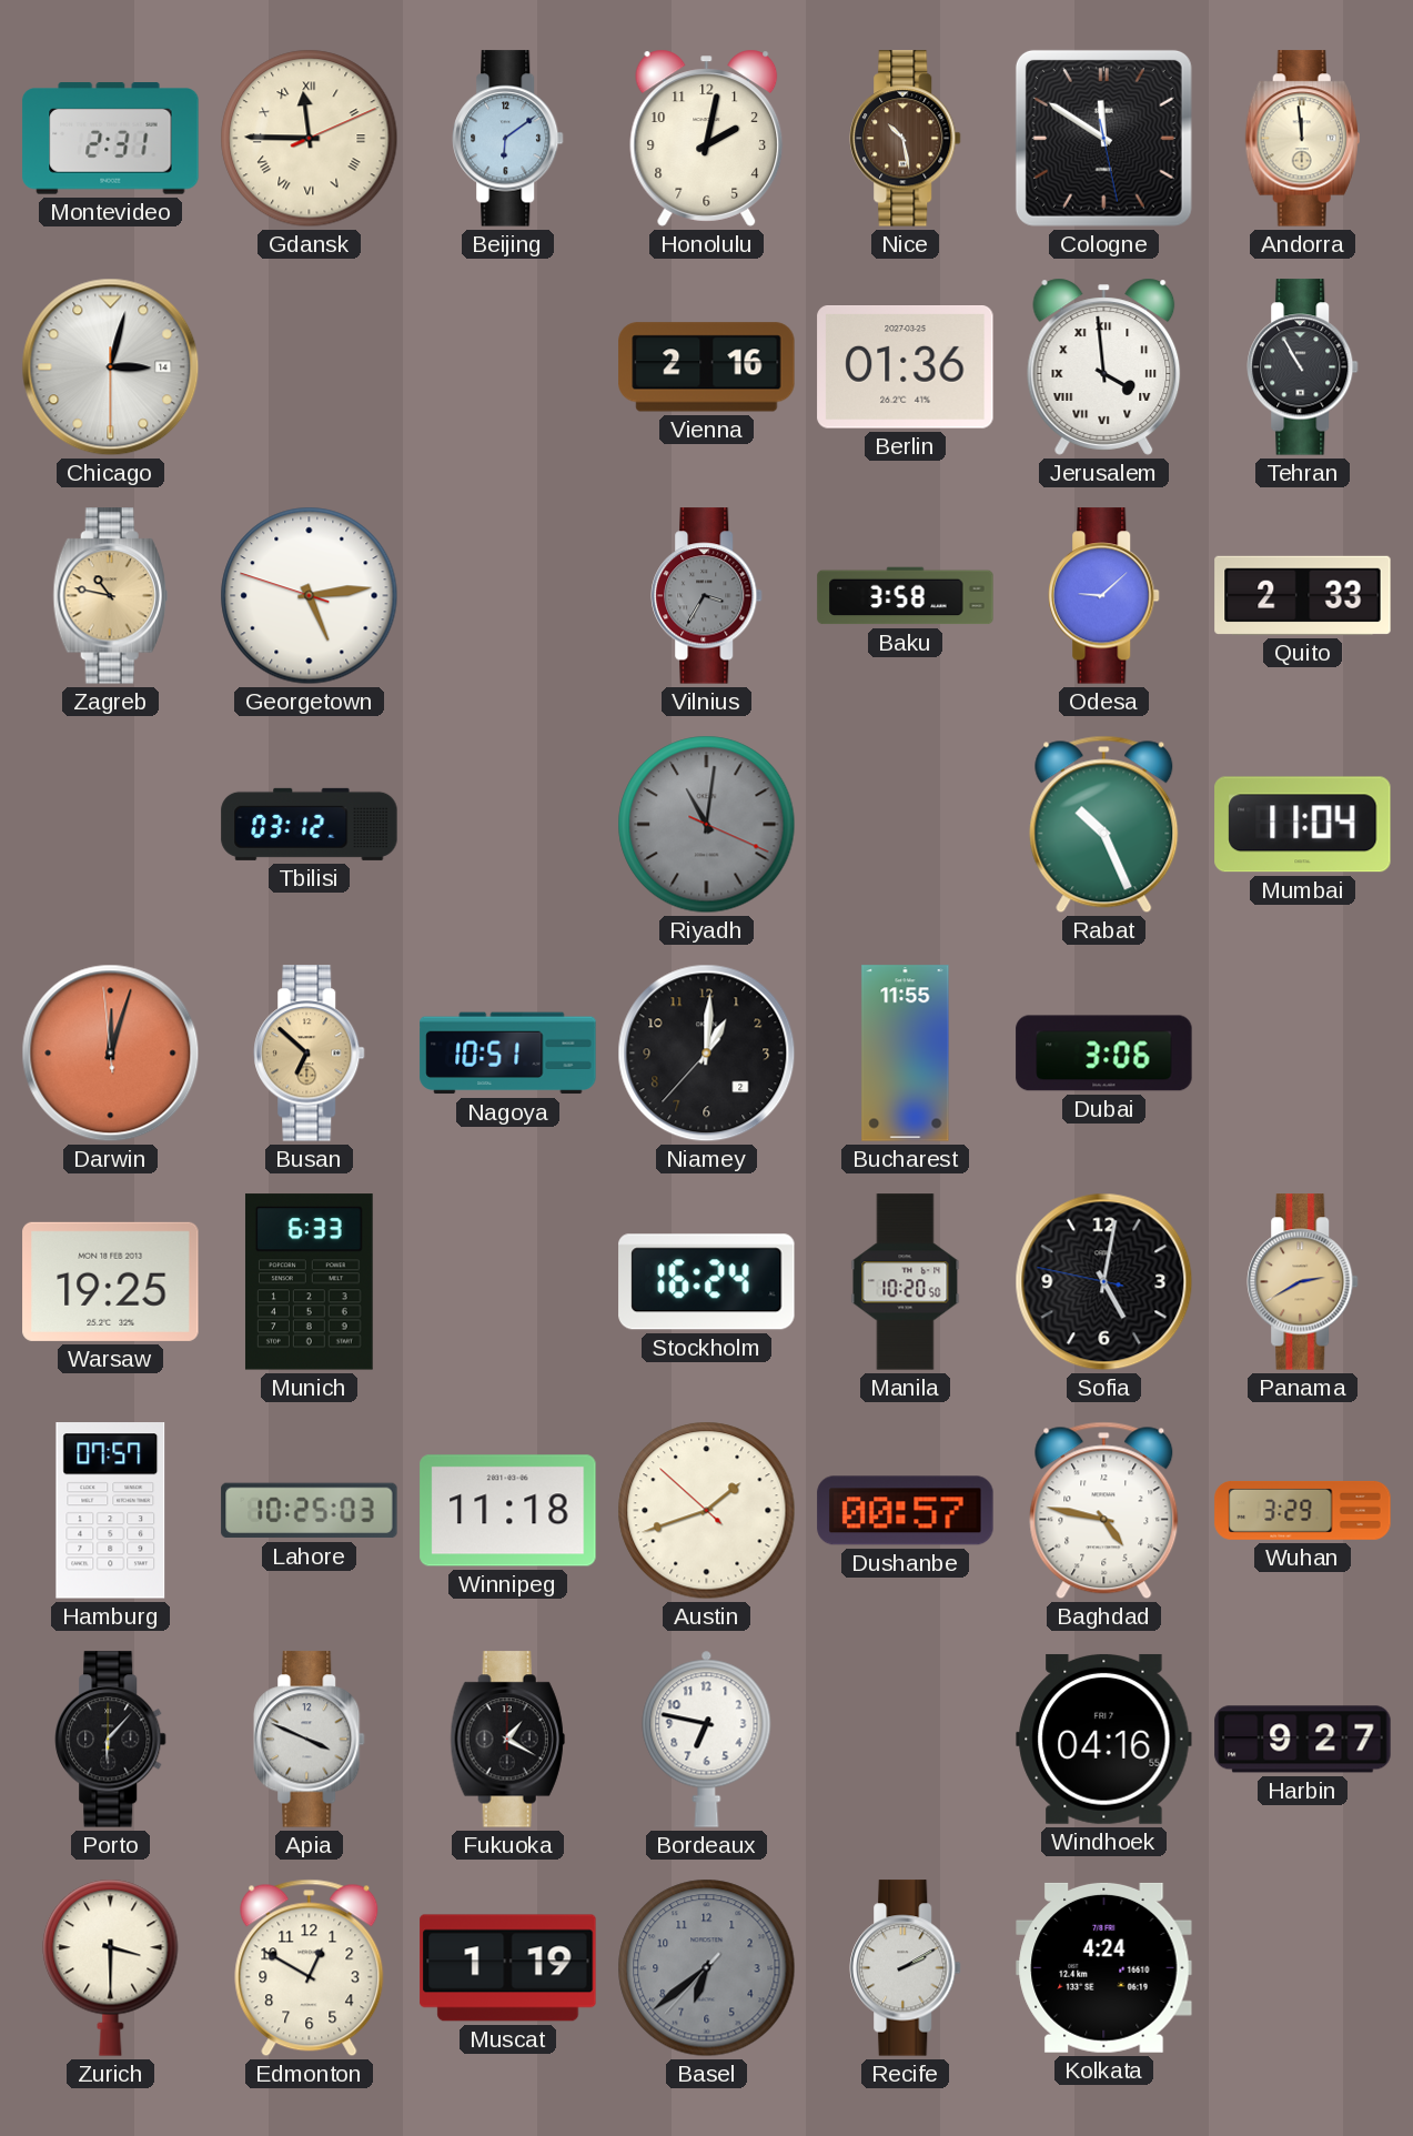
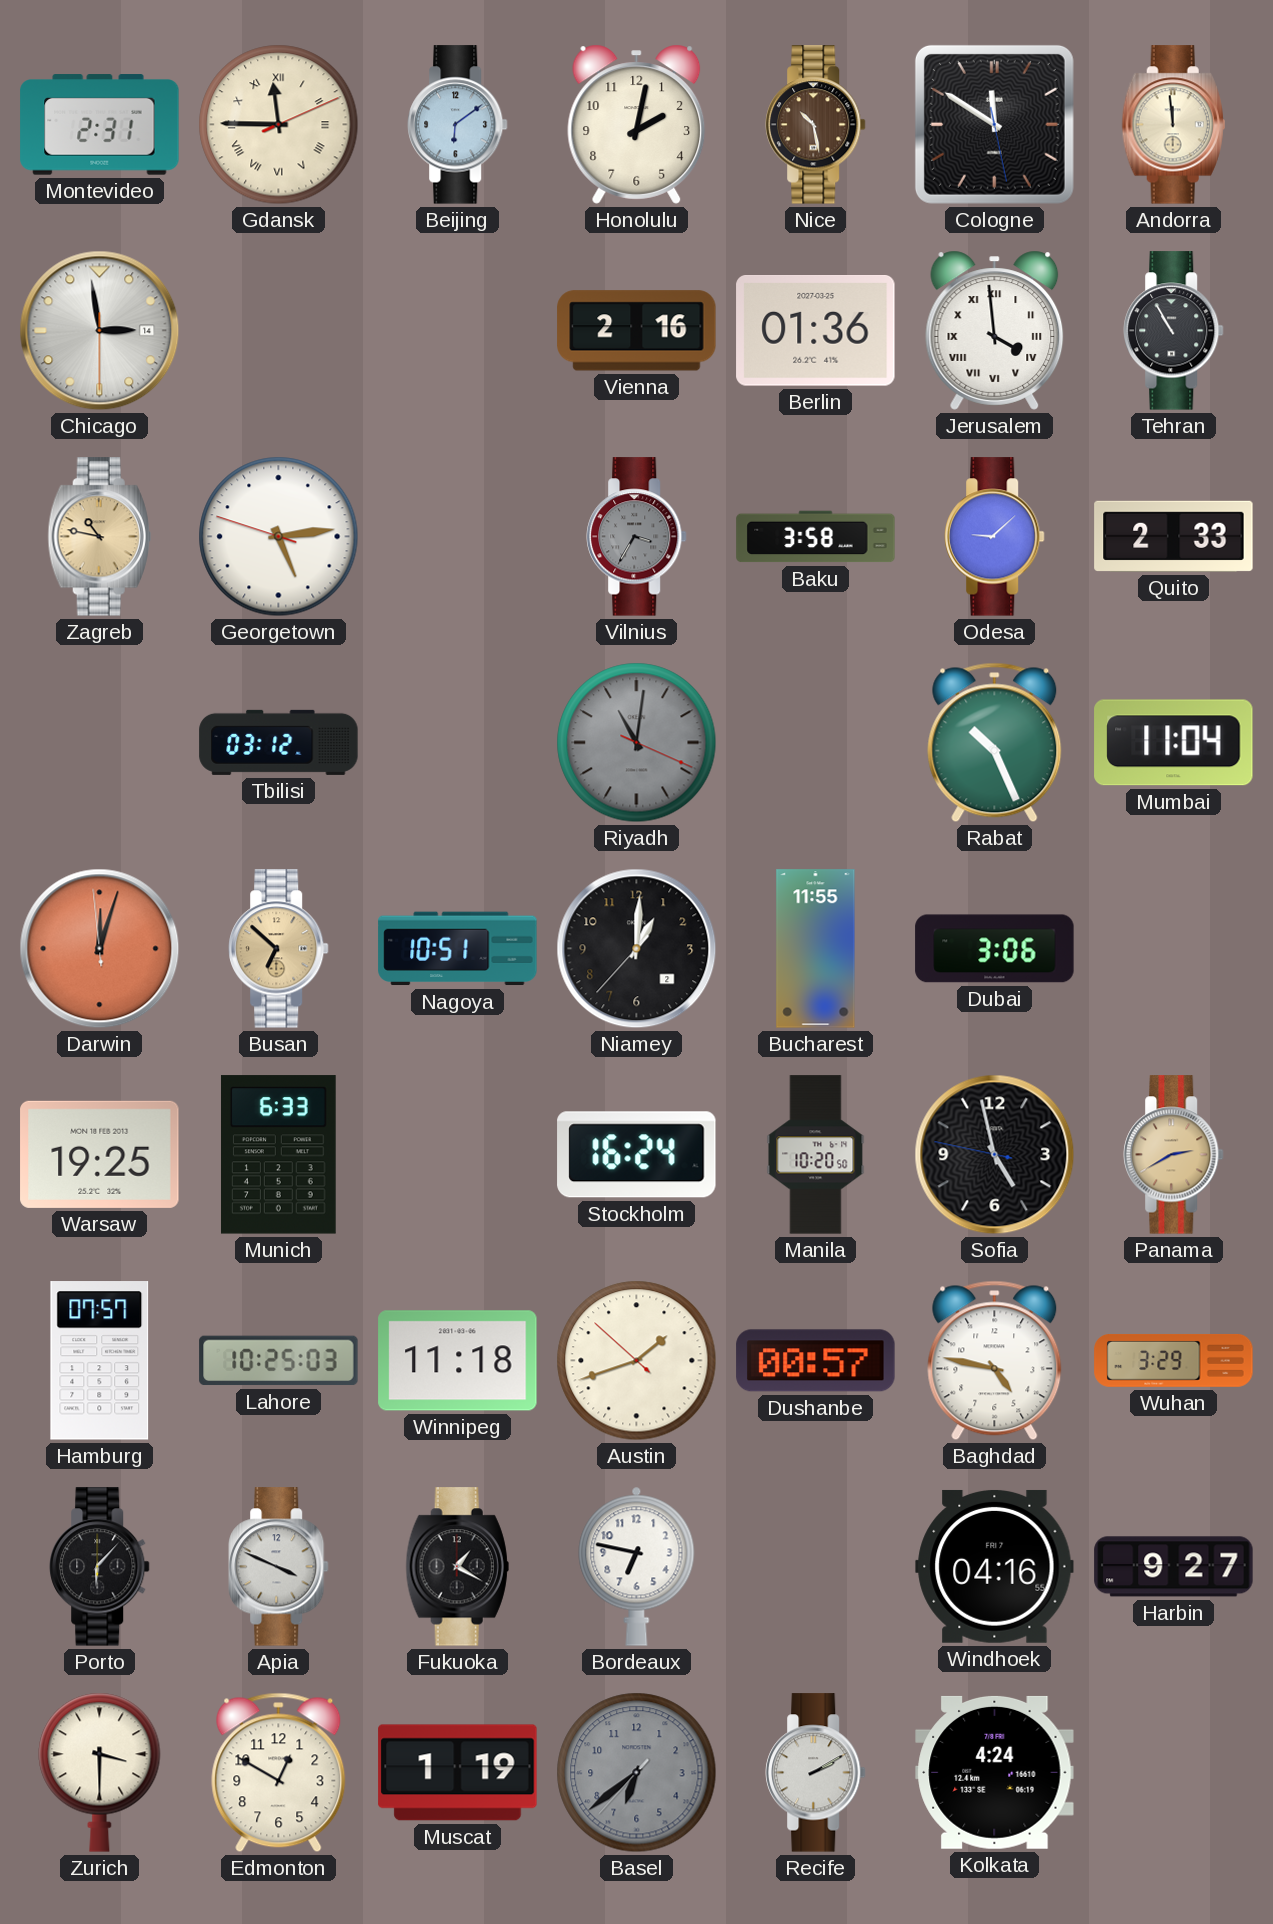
Chicago: 3:02 -> 2:58 (100, 331)
Sofia: 5:01 -> 4:57 (995, 1155)
